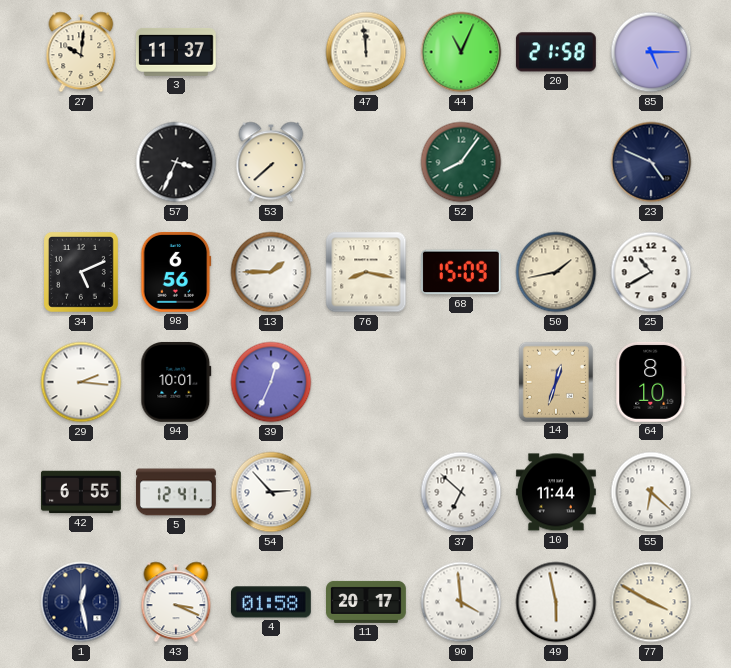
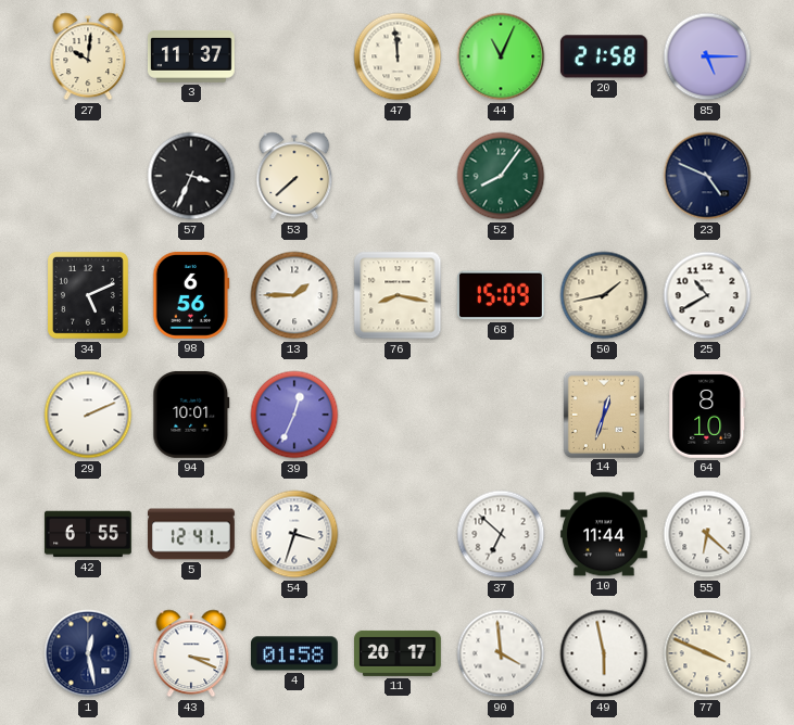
29: 2:16 -> 2:11 (88, 415)
54: 2:53 -> 3:33 (294, 534)
77: 3:50 -> 3:49 (707, 653)
